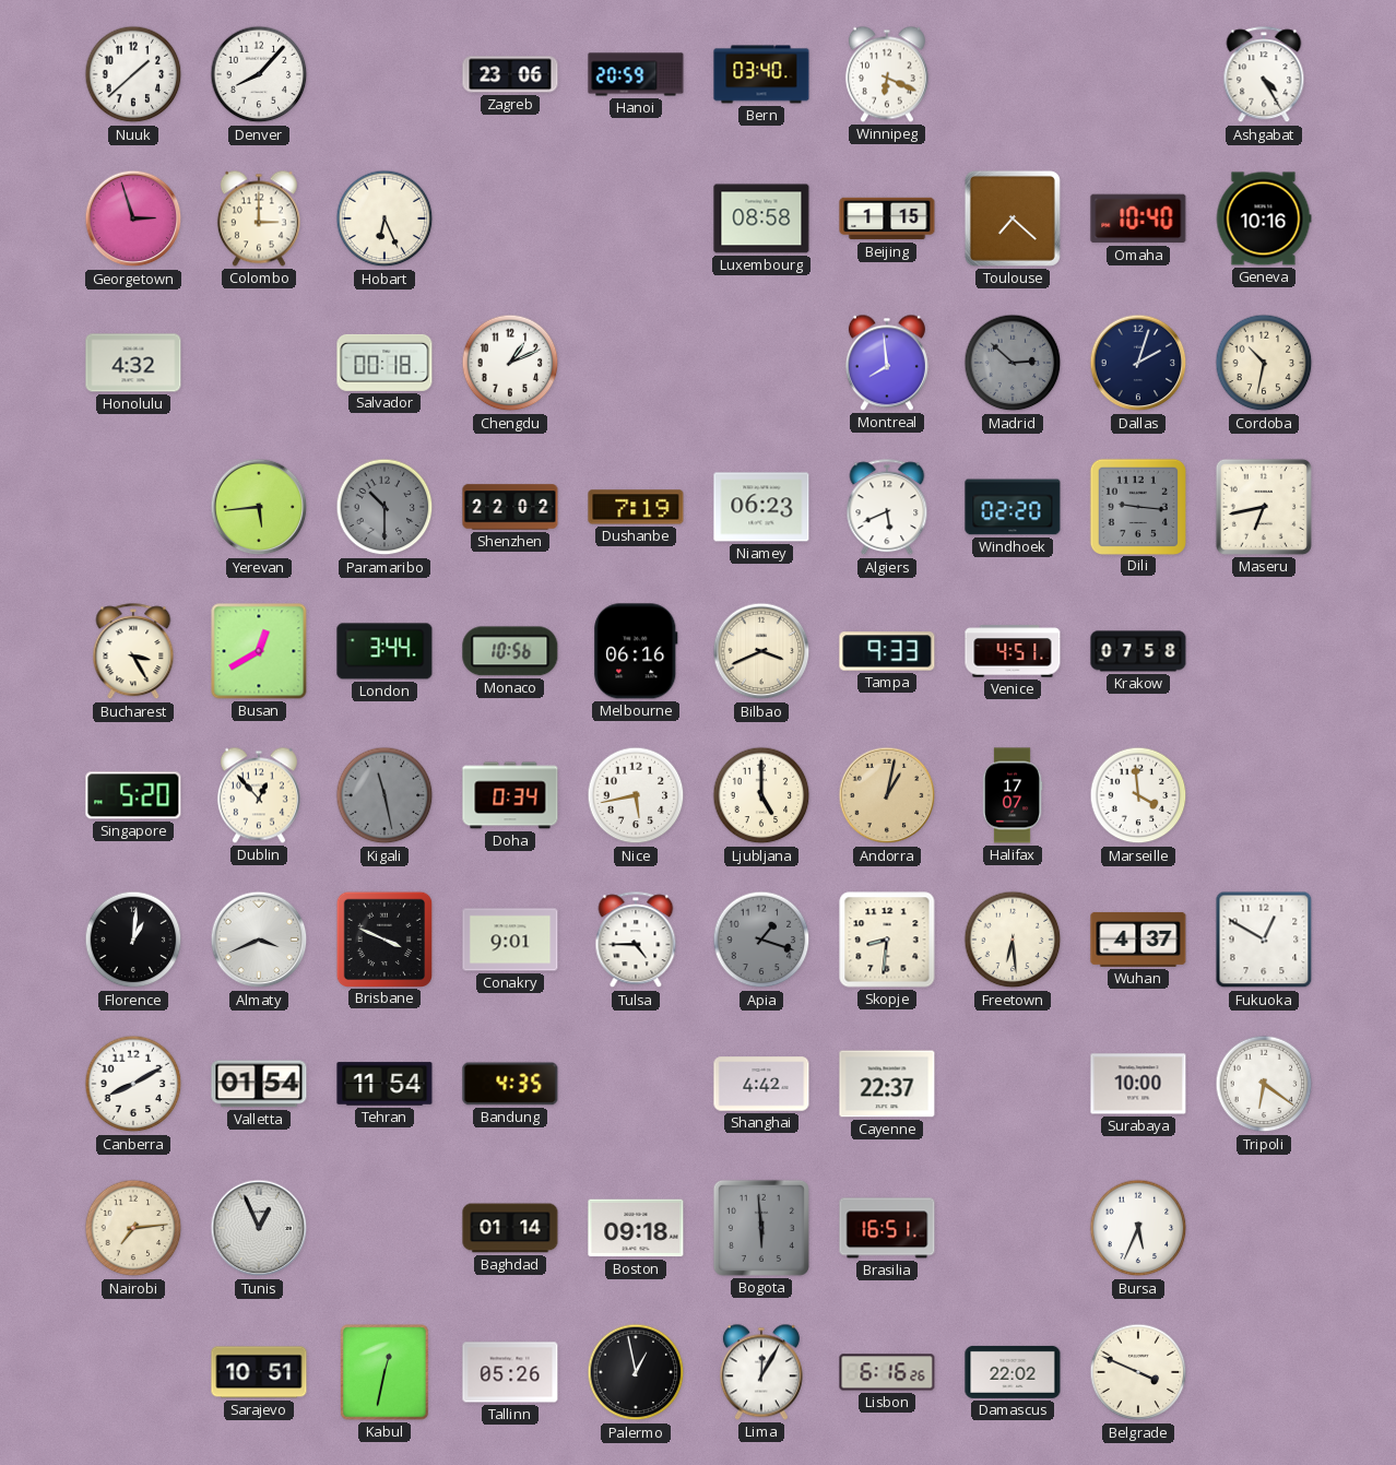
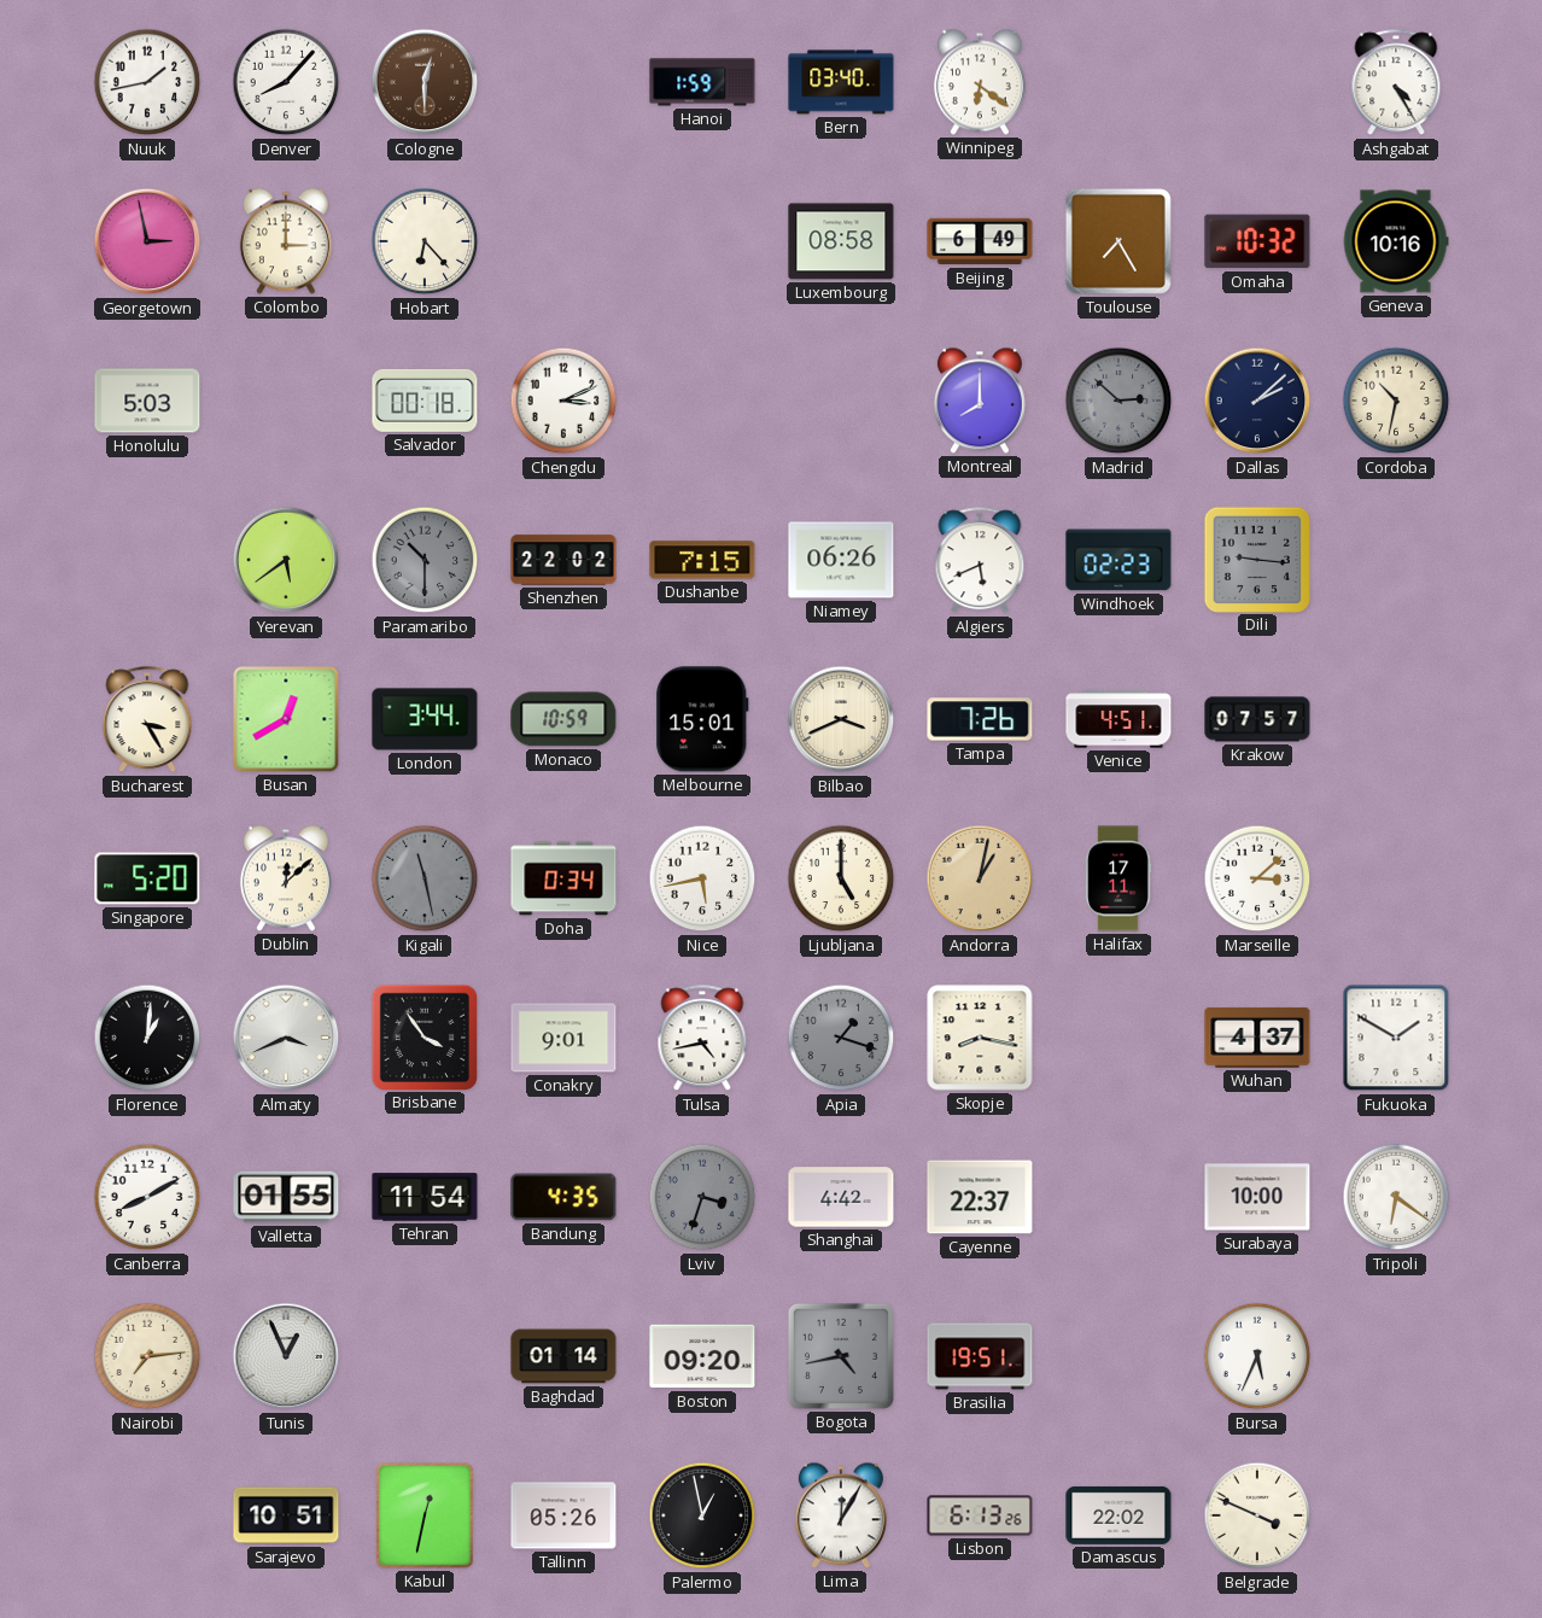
Nuuk: 1:38 -> 1:43 (147, 82)
Cologne: none -> 12:30 (425, 82)
Zagreb: 23:06 -> none (510, 74)
Hanoi: 20:59 -> 1:59 (702, 82)
Winnipeg: 6:19 -> 6:21 (980, 82)
Georgetown: 2:57 -> 2:58 (147, 241)
Hobart: 6:26 -> 6:23 (425, 241)
Beijing: 1:15 -> 6:49 (980, 241)
Toulouse: 7:22 -> 7:25 (1118, 241)
Omaha: 10:40 -> 10:32 (1257, 241)
Honolulu: 4:32 -> 5:03 (147, 401)
Chengdu: 1:11 -> 3:11 (563, 401)
Montreal: 7:59 -> 8:00 (980, 401)
Dallas: 2:03 -> 2:08 (1257, 401)
Yerevan: 5:44 -> 5:39 (286, 560)
Dushanbe: 7:19 -> 7:15 (702, 560)
Niamey: 06:23 -> 06:26 (841, 560)
Windhoek: 02:20 -> 02:23 (1118, 560)
Maseru: 6:43 -> none (1264, 507)
Monaco: 10:56 -> 10:59 (563, 719)
Melbourne: 06:16 -> 15:01 (702, 719)
Tampa: 9:33 -> 7:26 (980, 719)
Krakow: 07:58 -> 07:57 (1257, 719)
Dublin: 12:53 -> 12:08 (286, 878)
Halifax: 17:07 -> 17:11 (1118, 878)
Marseille: 3:59 -> 3:08 (1257, 878)
Brisbane: 3:49 -> 3:54 (424, 1036)
Tulsa: 4:45 -> 4:43 (702, 1039)
Skopje: 8:31 -> 8:17 (980, 1038)
Freetown: 6:29 -> none (1013, 940)
Fukuoka: 12:50 -> 1:50 (1396, 1038)
Valletta: 01:54 -> 01:55 (286, 1197)
Lviv: none -> 3:33 (702, 1197)
Boston: 09:18 -> 09:20 (702, 1356)
Bogota: 5:59 -> 4:43 (841, 1356)
Brasilia: 16:51 -> 19:51 (980, 1356)
Lisbon: 6:16 -> 6:13 (980, 1515)
